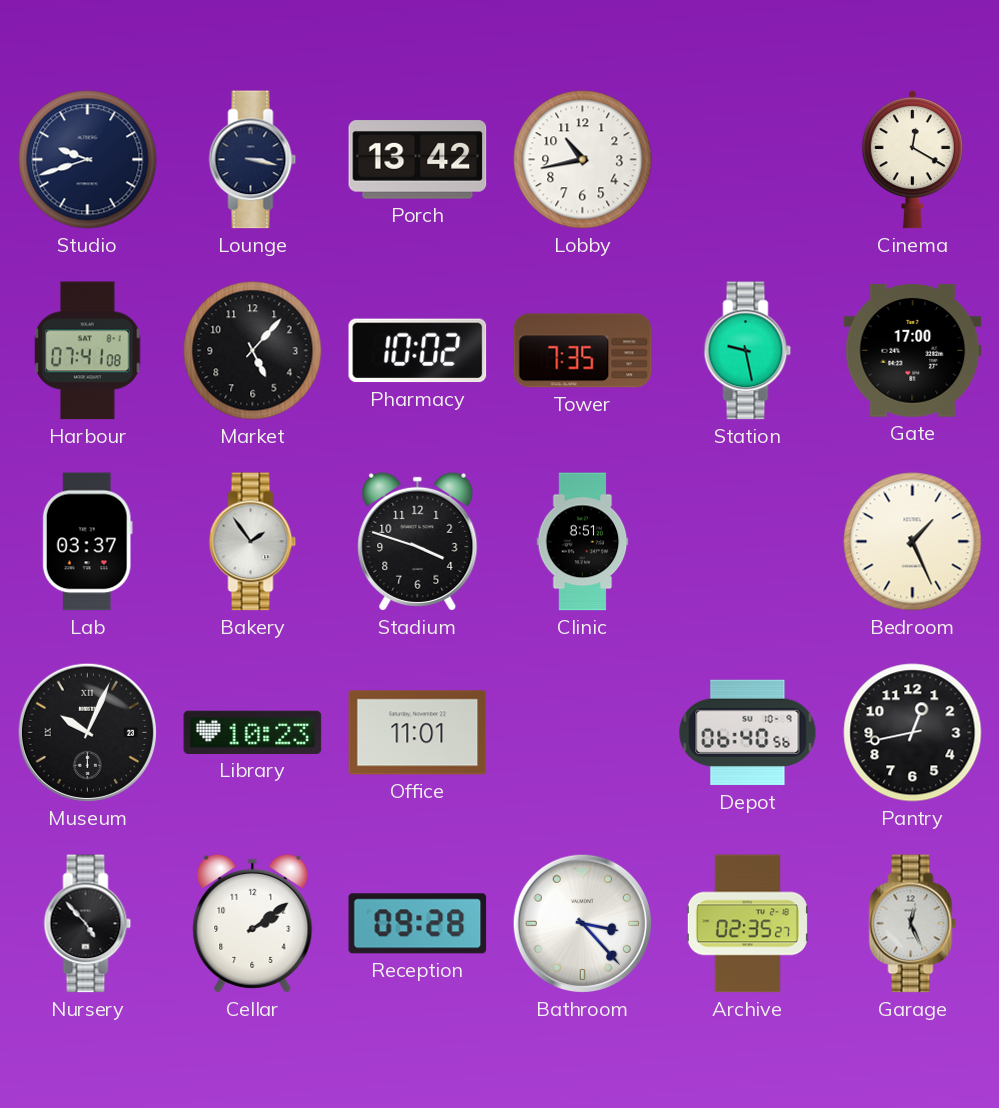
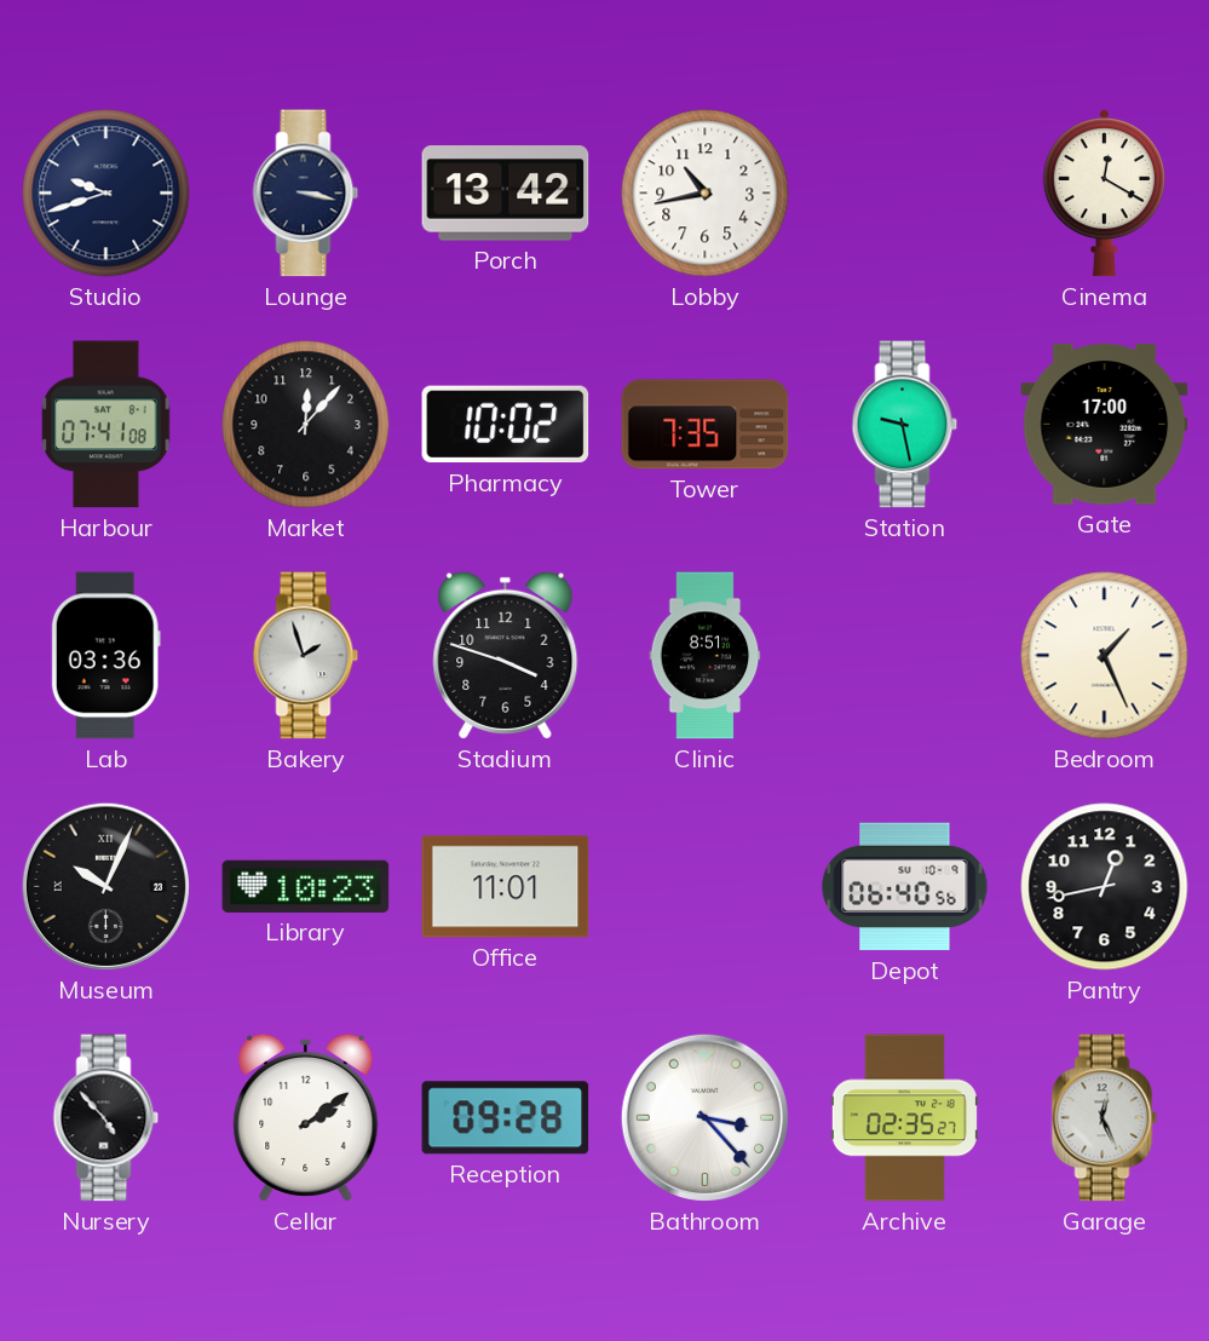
Market: 5:07 -> 12:07 (306, 425)
Lab: 03:37 -> 03:36 (105, 656)
Bakery: 1:54 -> 1:57 (306, 656)
